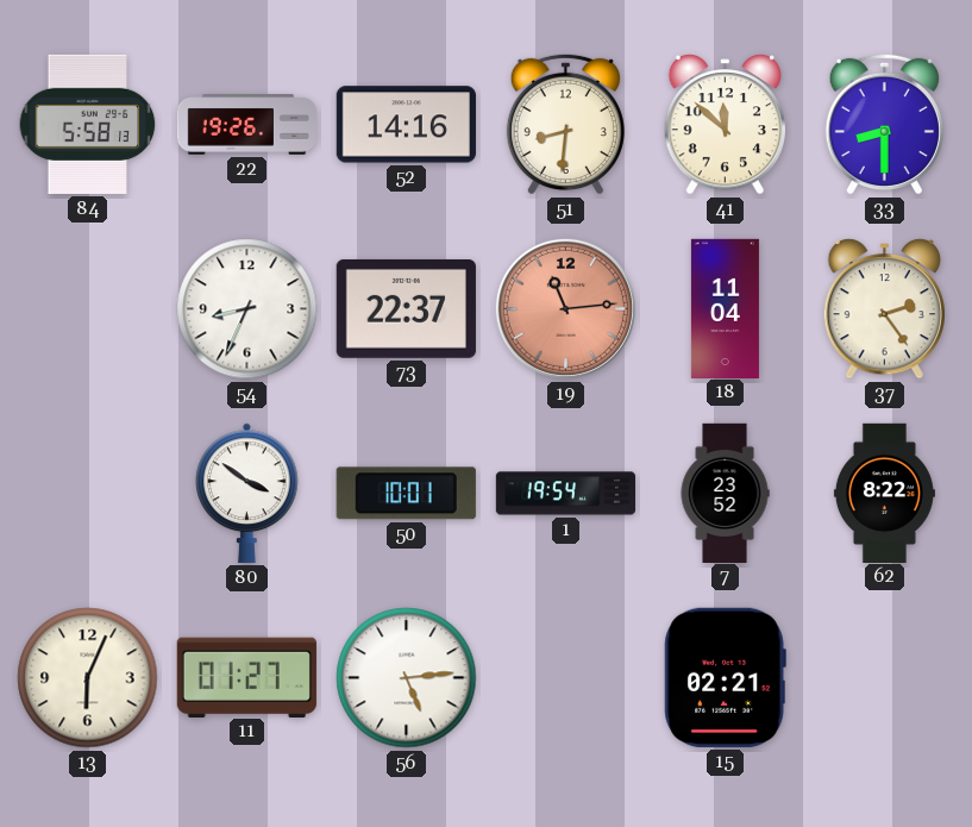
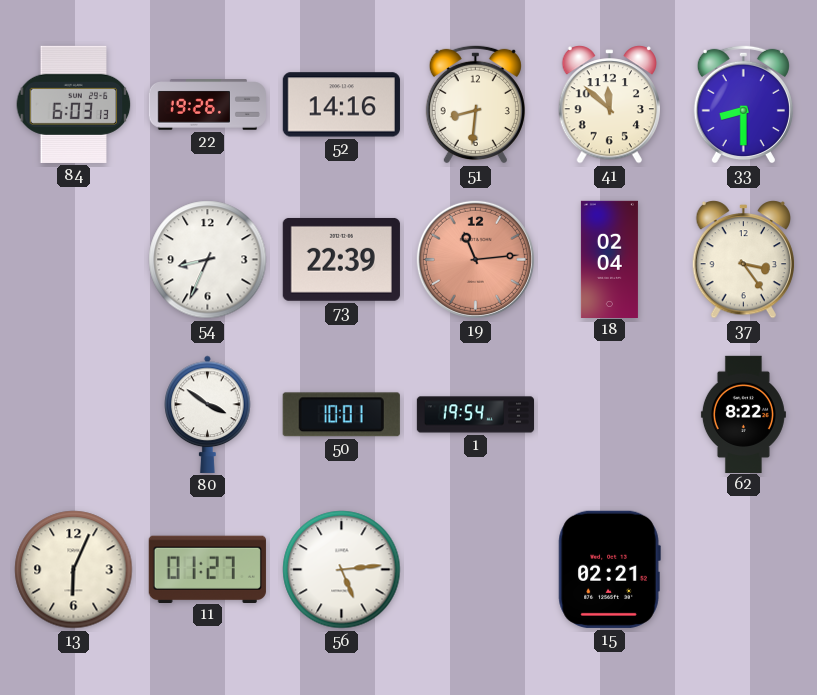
84: 5:58 -> 6:03 (74, 104)
73: 22:37 -> 22:39 (341, 259)
18: 11:04 -> 02:04 (609, 259)
37: 2:24 -> 3:24 (743, 260)
7: 23:52 -> none (725, 493)
